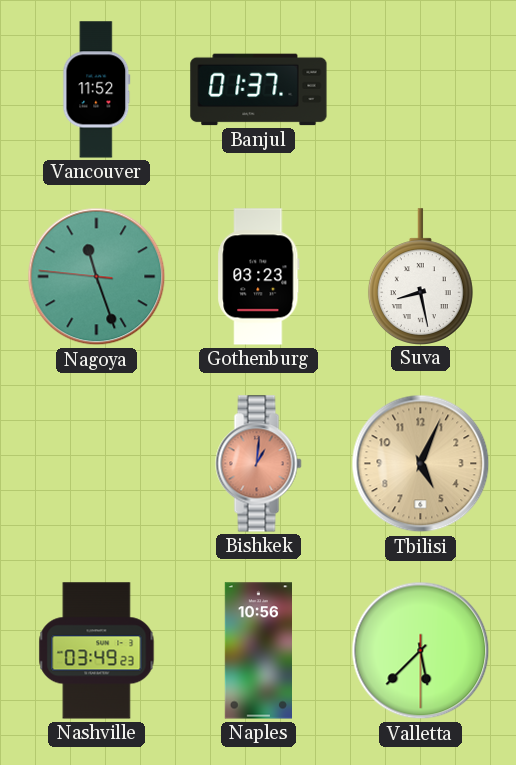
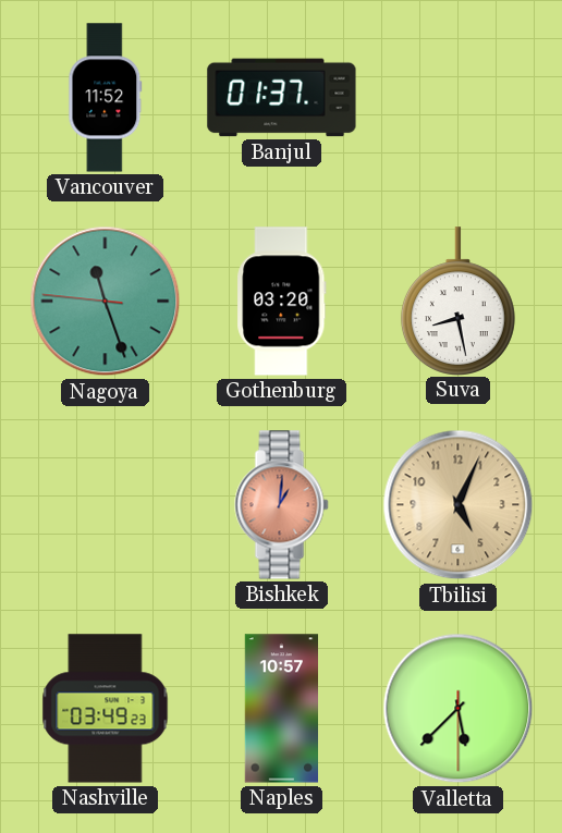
Gothenburg: 03:23 -> 03:20 (282, 302)
Naples: 10:56 -> 10:57 (281, 709)
